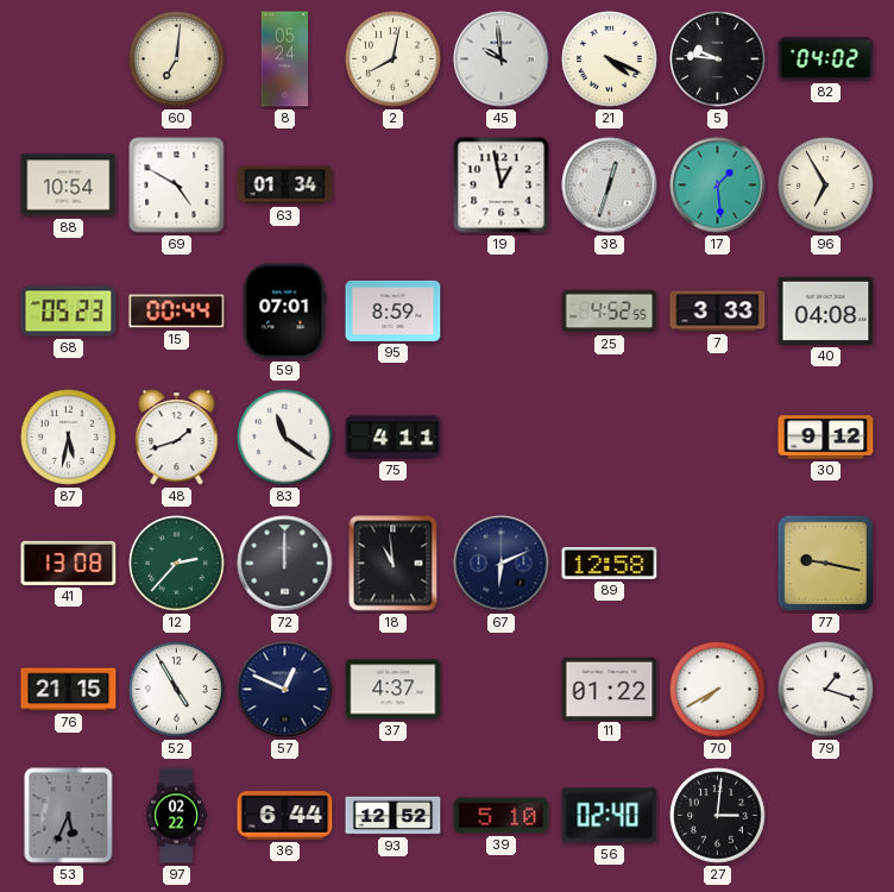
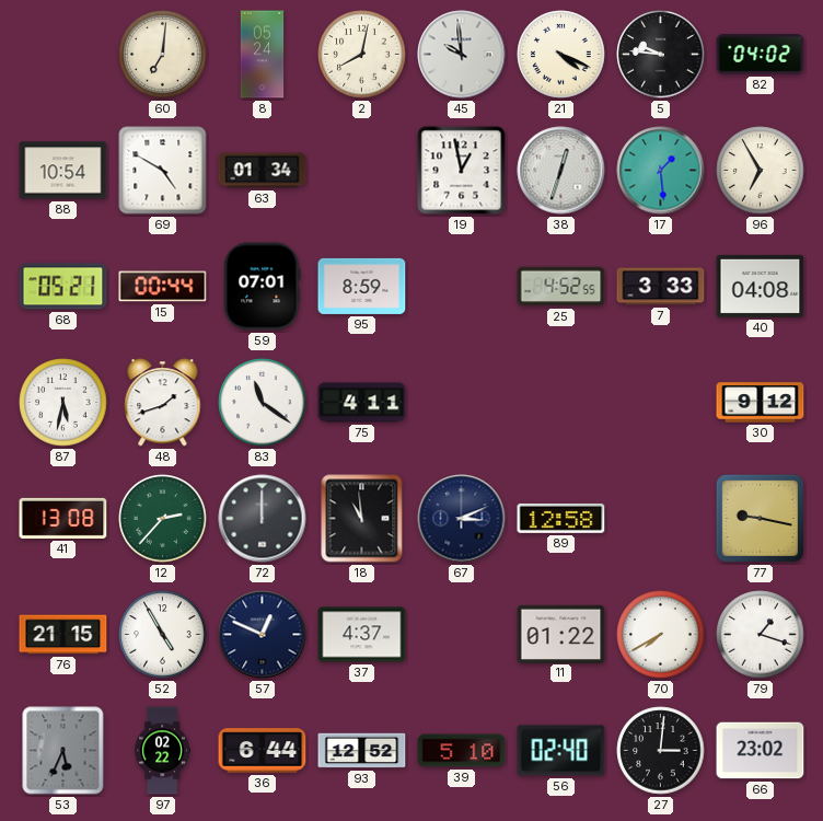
68: 05:23 -> 05:21 (63, 287)
67: 6:11 -> 3:11 (462, 519)
66: none -> 23:02 (761, 751)
